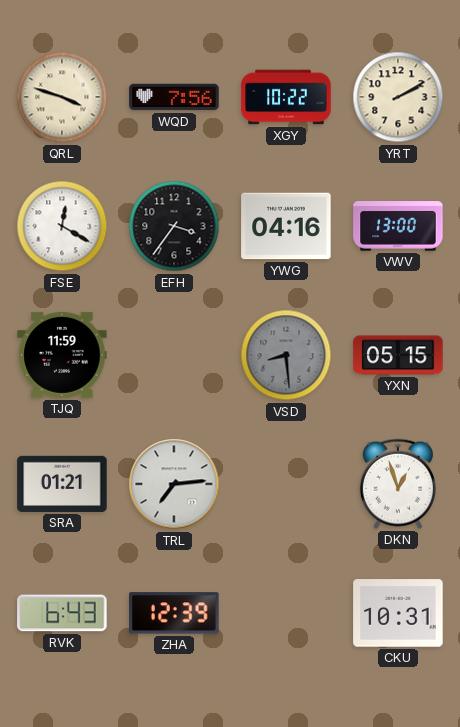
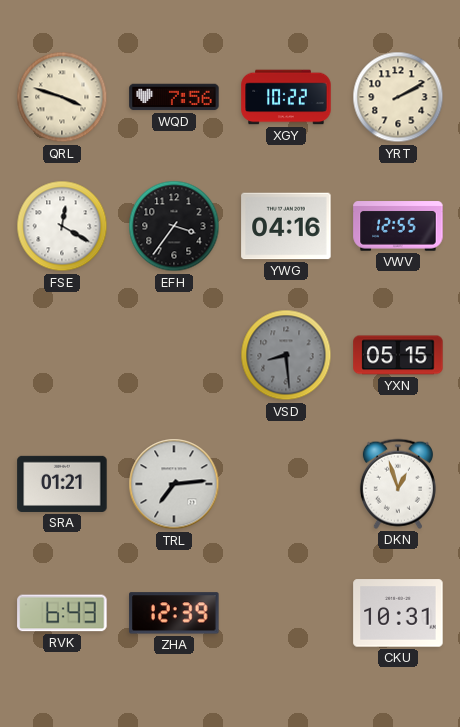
VWV: 13:00 -> 12:55 (398, 226)
TJQ: 11:59 -> none (62, 355)
